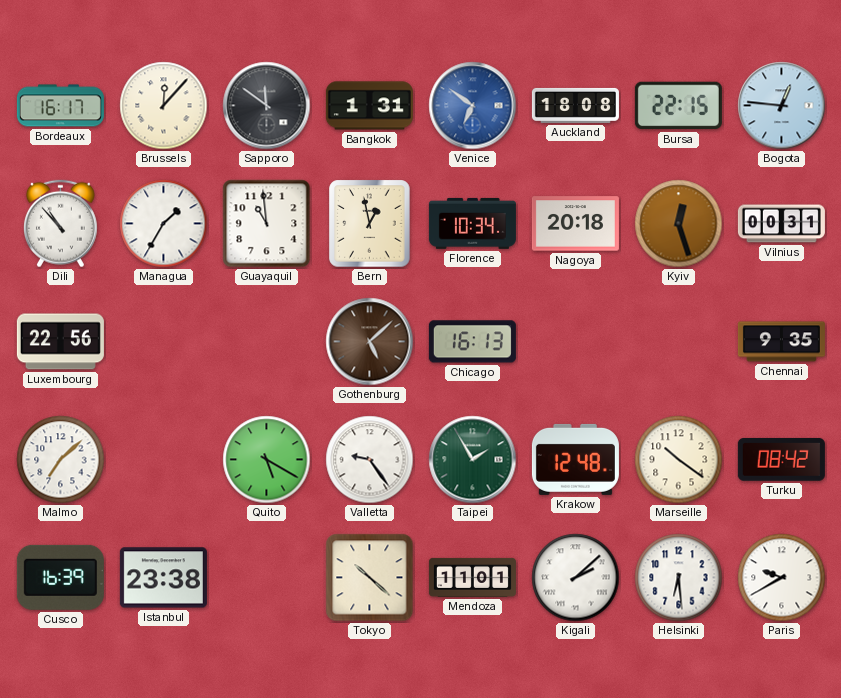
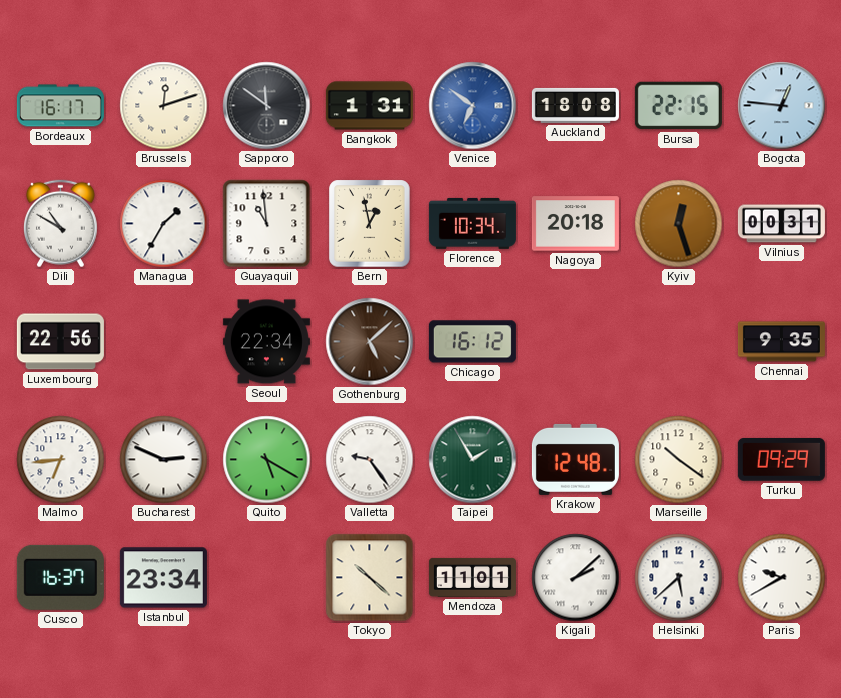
Brussels: 12:07 -> 12:12 (164, 106)
Dili: 10:53 -> 10:50 (60, 224)
Seoul: none -> 22:34 (266, 342)
Chicago: 16:13 -> 16:12 (472, 342)
Malmo: 7:08 -> 6:44 (61, 460)
Bucharest: none -> 2:49 (164, 460)
Turku: 08:42 -> 09:29 (781, 459)
Cusco: 16:39 -> 16:37 (60, 577)
Istanbul: 23:38 -> 23:34 (163, 578)
Helsinki: 6:29 -> 5:38 (679, 578)
